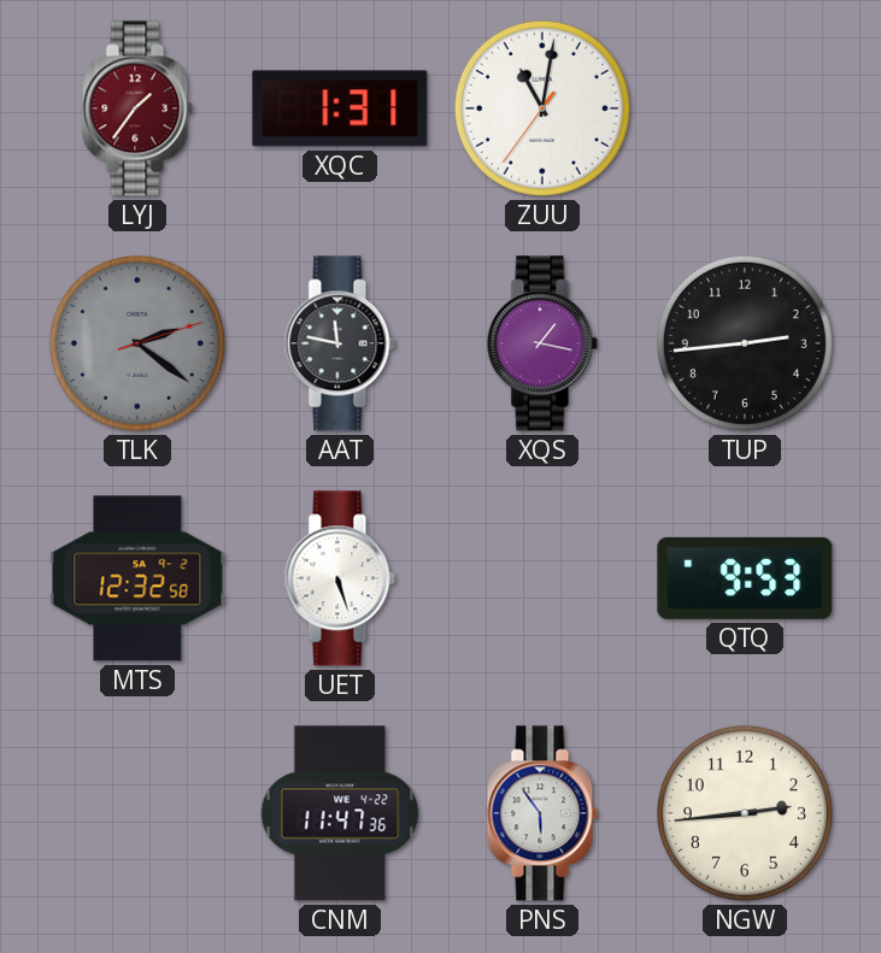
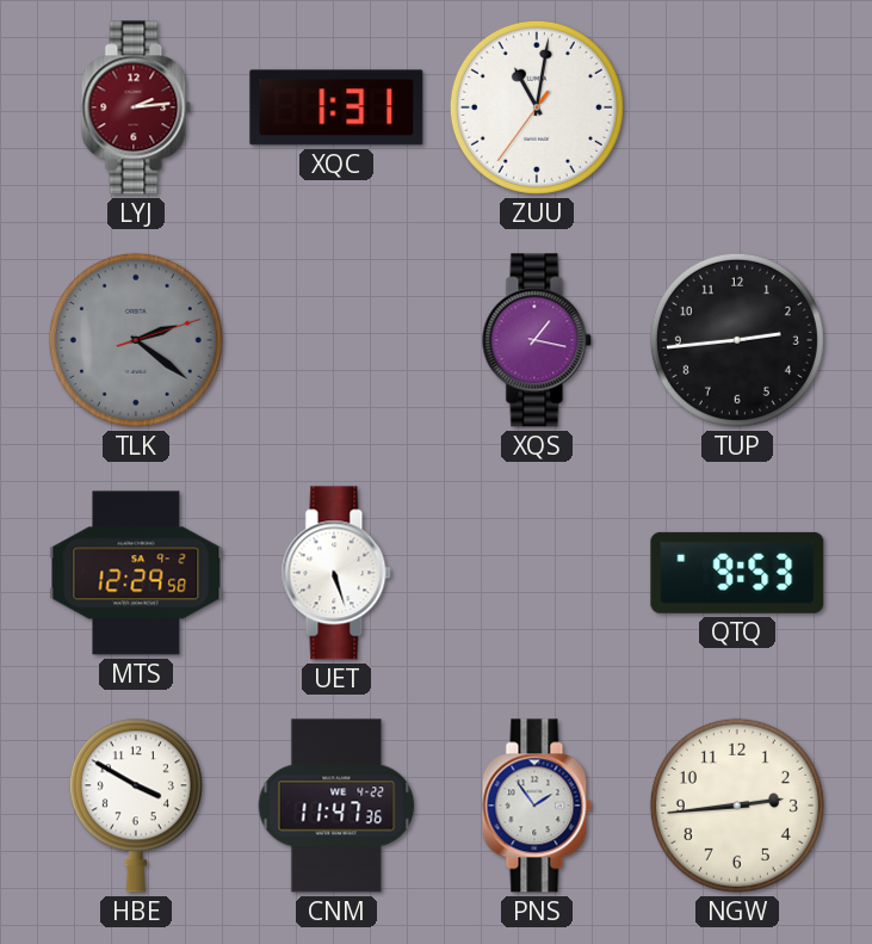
LYJ: 1:36 -> 2:14 (136, 107)
AAT: 11:47 -> none (340, 343)
MTS: 12:32 -> 12:29 (136, 573)
HBE: none -> 3:50 (136, 806)
PNS: 5:54 -> 1:54 (537, 806)
